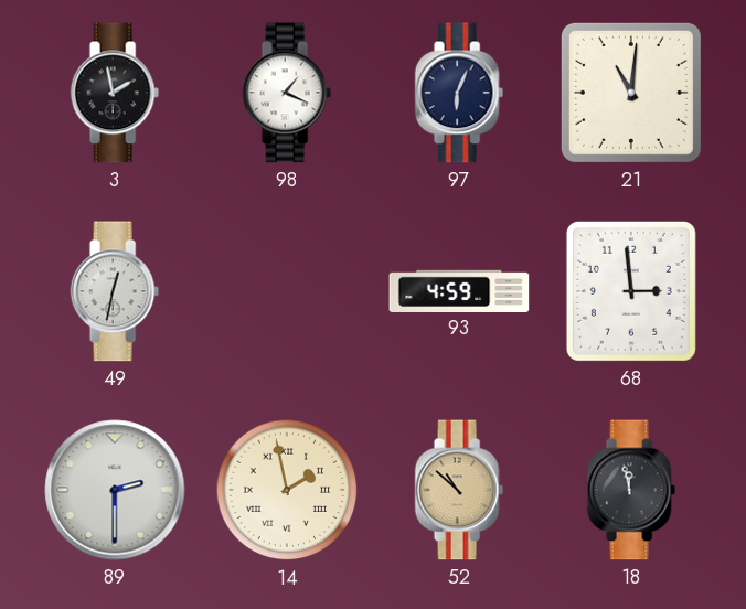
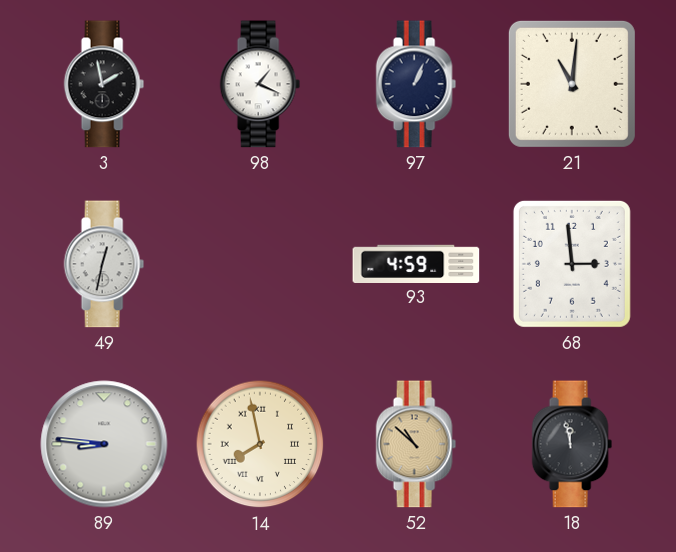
97: 6:04 -> 1:04 (416, 84)
89: 2:30 -> 8:46 (104, 444)
14: 1:58 -> 7:58 (260, 444)
